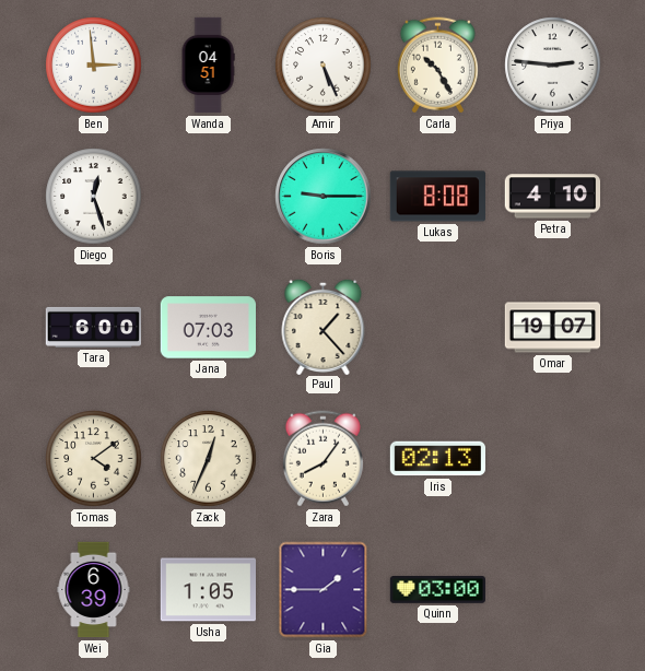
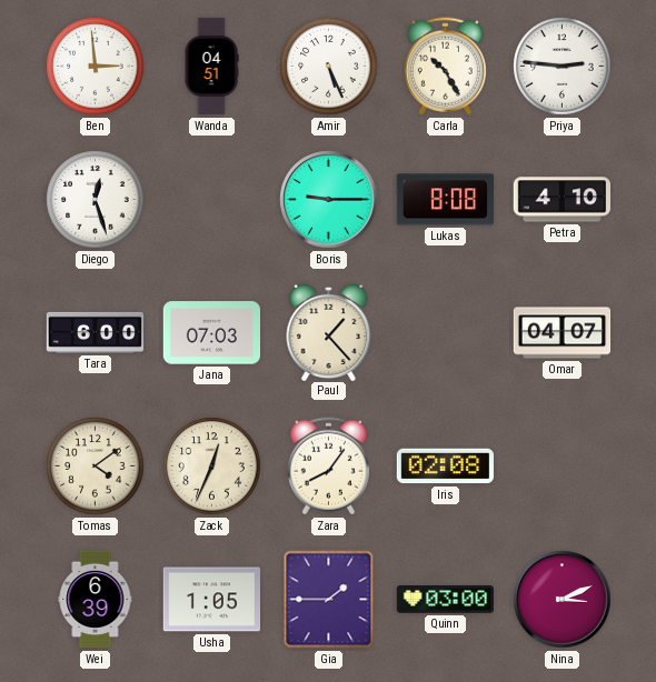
Omar: 19:07 -> 04:07 (563, 333)
Iris: 02:13 -> 02:08 (445, 467)
Nina: none -> 3:11 (563, 600)
